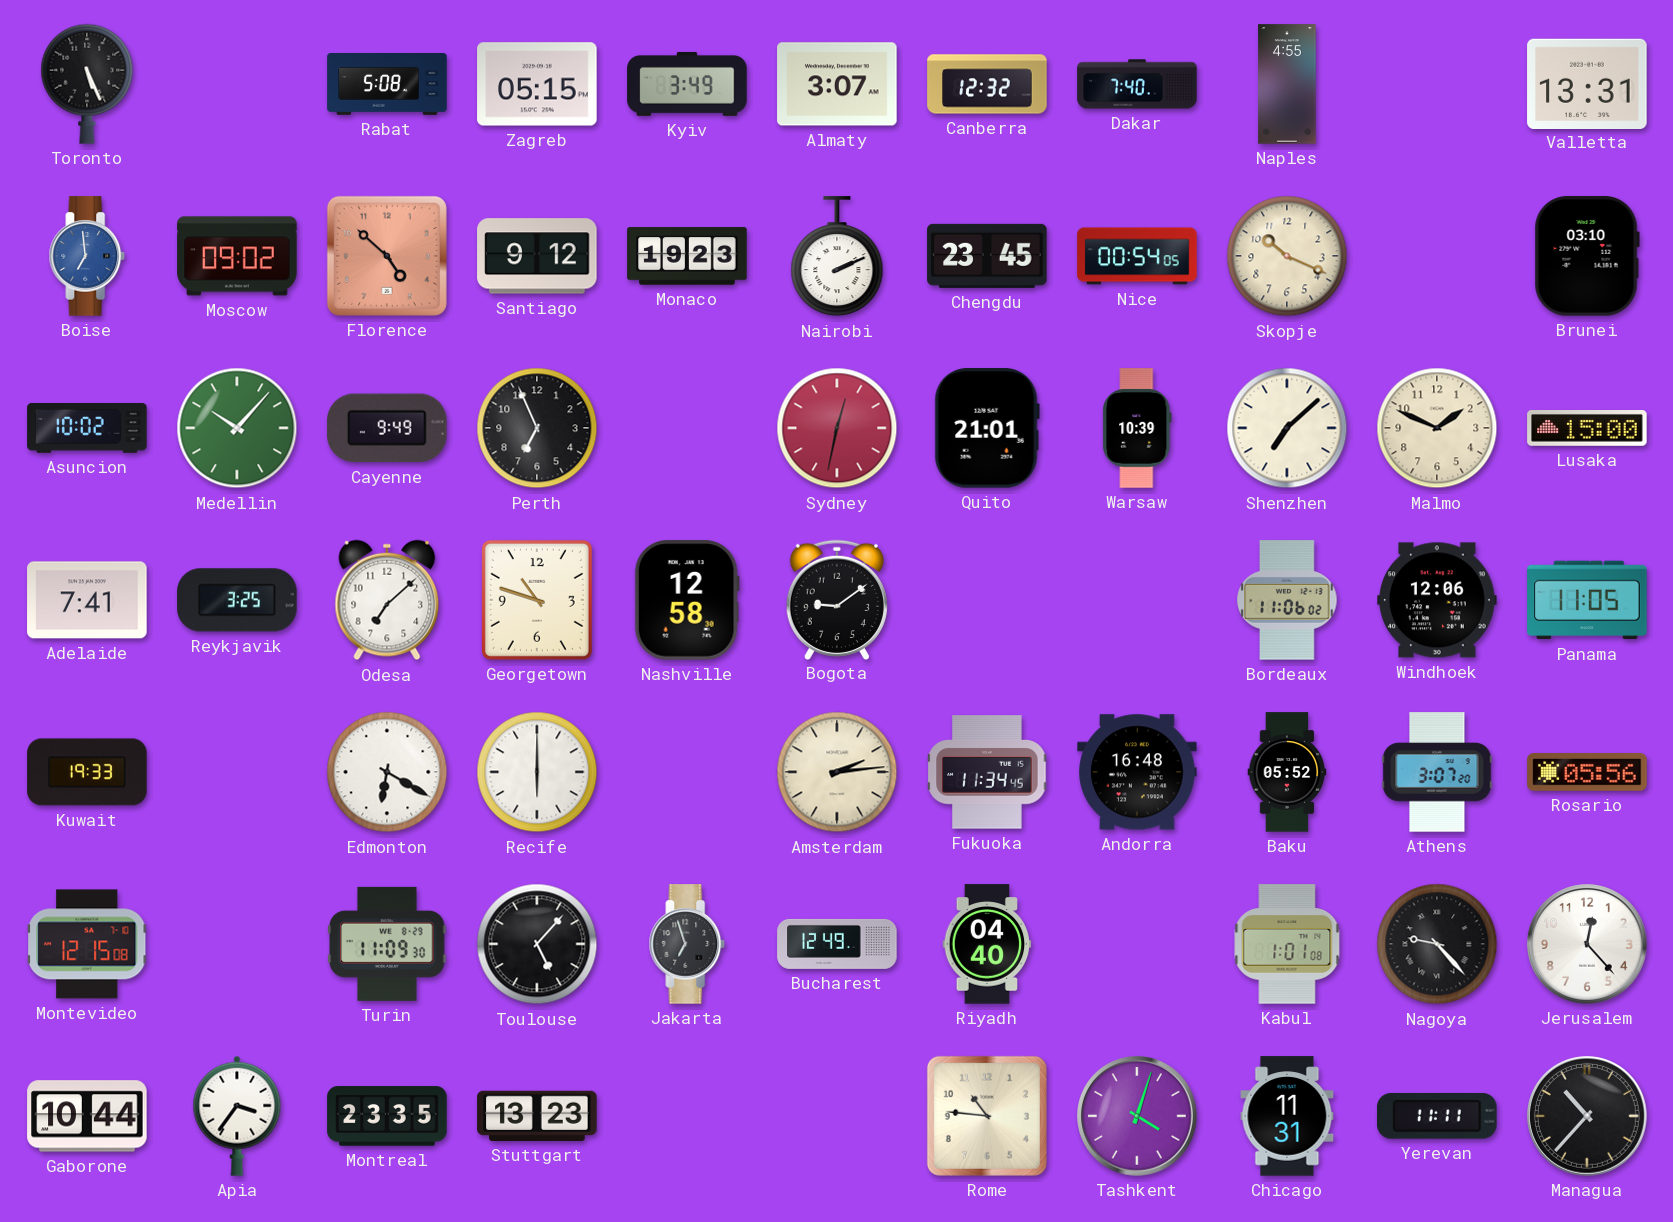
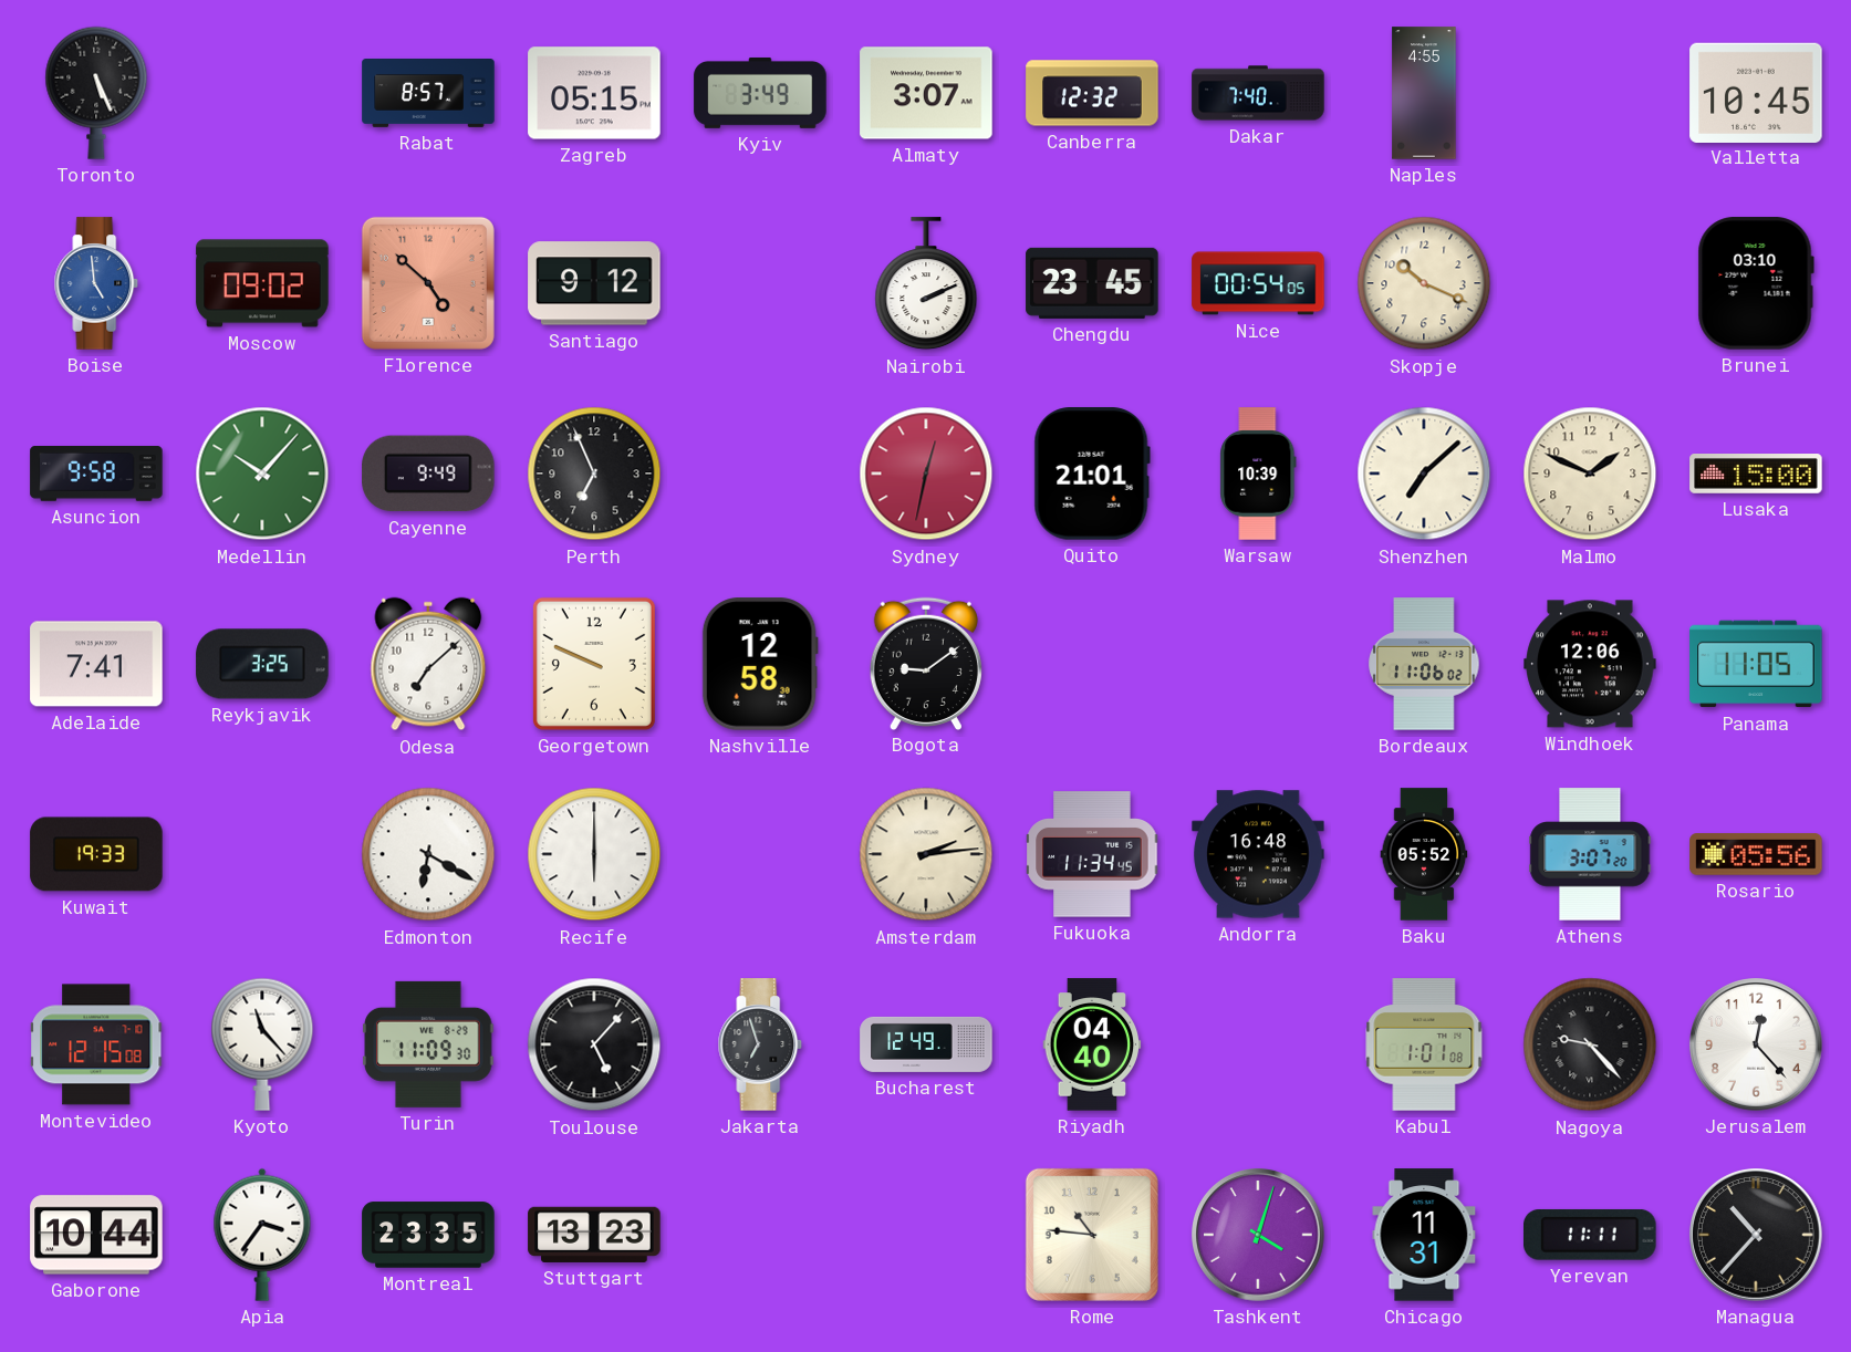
Rabat: 5:08 -> 8:57 (428, 94)
Valletta: 13:31 -> 10:45 (1756, 92)
Boise: 6:59 -> 4:59 (96, 283)
Monaco: 19:23 -> none (687, 256)
Asuncion: 10:02 -> 9:58 (96, 475)
Georgetown: 10:48 -> 9:49 (594, 664)
Kyoto: none -> 11:23 (262, 1044)
